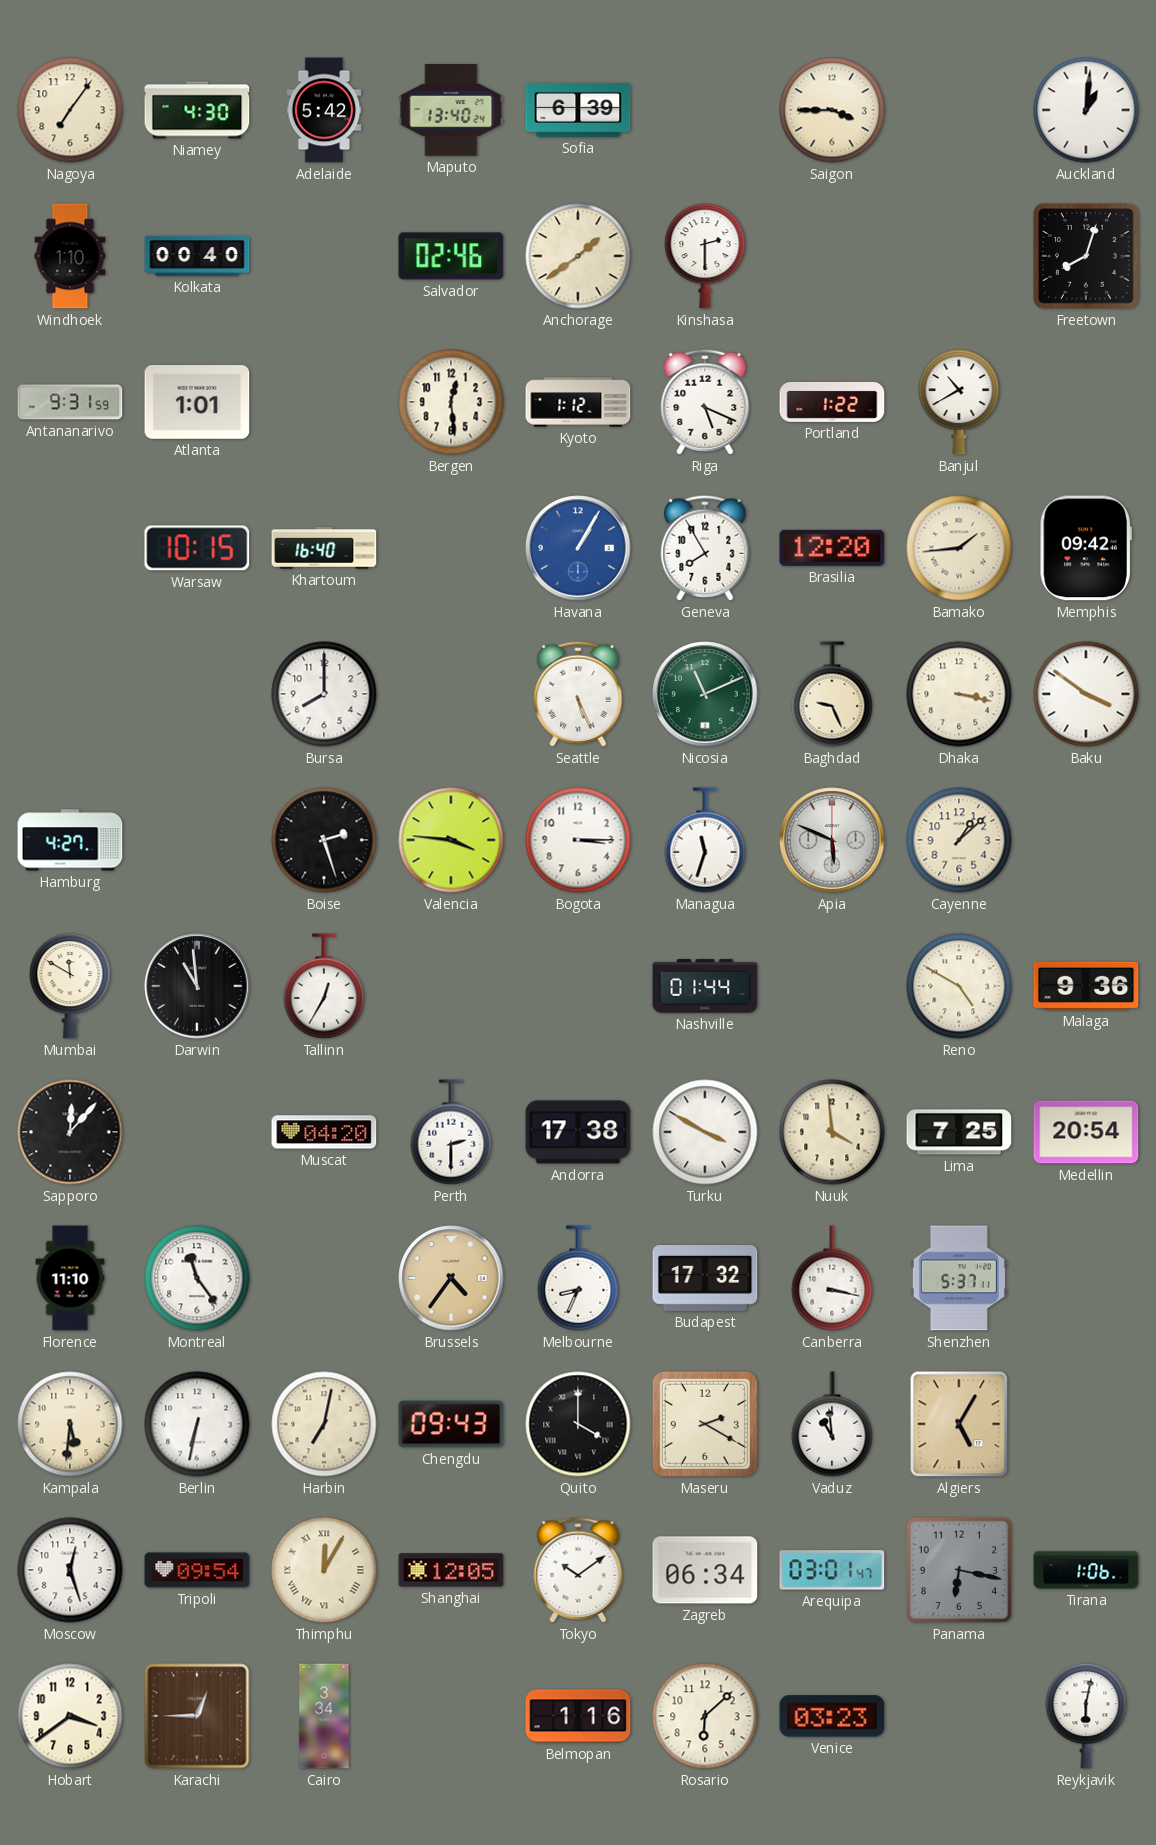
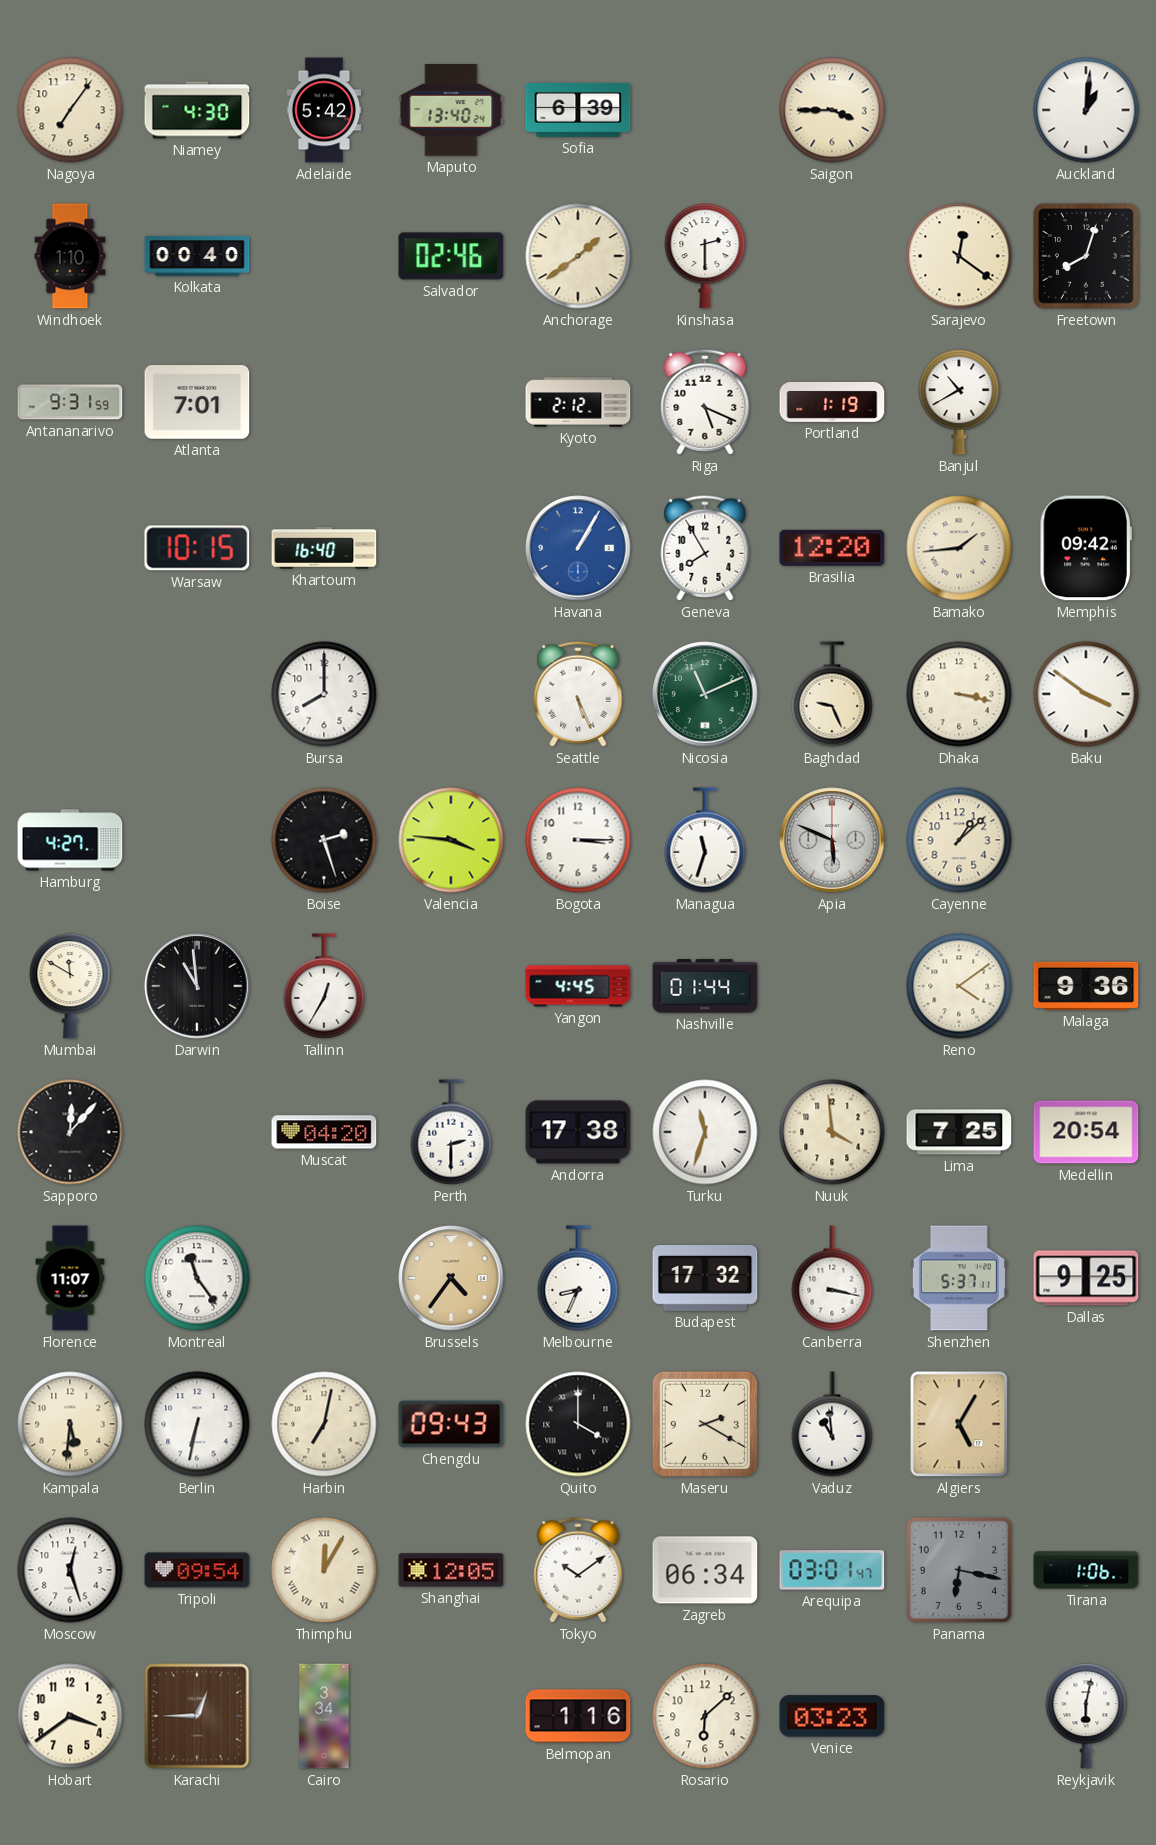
Sarajevo: none -> 12:21 (959, 256)
Atlanta: 1:01 -> 7:01 (197, 402)
Bergen: 12:29 -> none (451, 402)
Kyoto: 1:12 -> 2:12 (578, 402)
Portland: 1:22 -> 1:19 (832, 402)
Yangon: none -> 4:45 (578, 986)
Reno: 4:50 -> 4:09 (959, 986)
Turku: 3:50 -> 11:33 (705, 1132)
Florence: 11:10 -> 11:07 (70, 1278)
Dallas: none -> 9:25 (1086, 1278)
